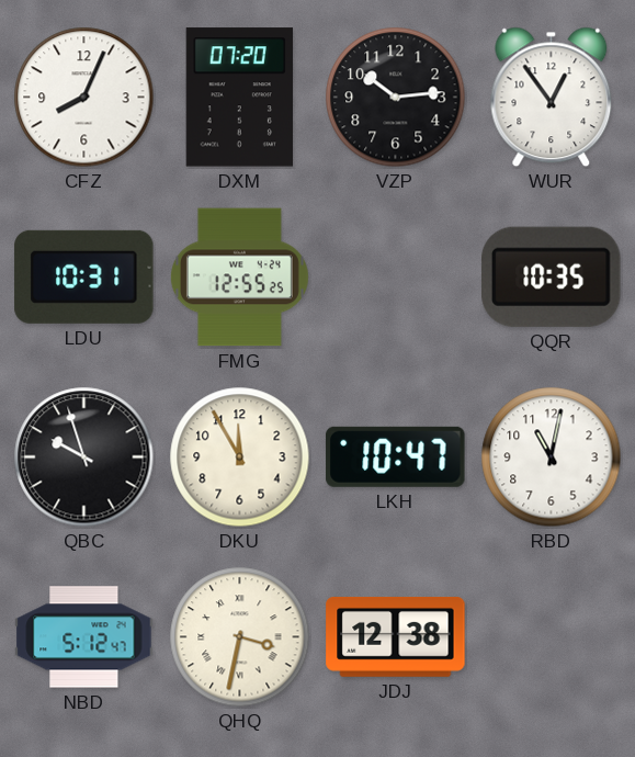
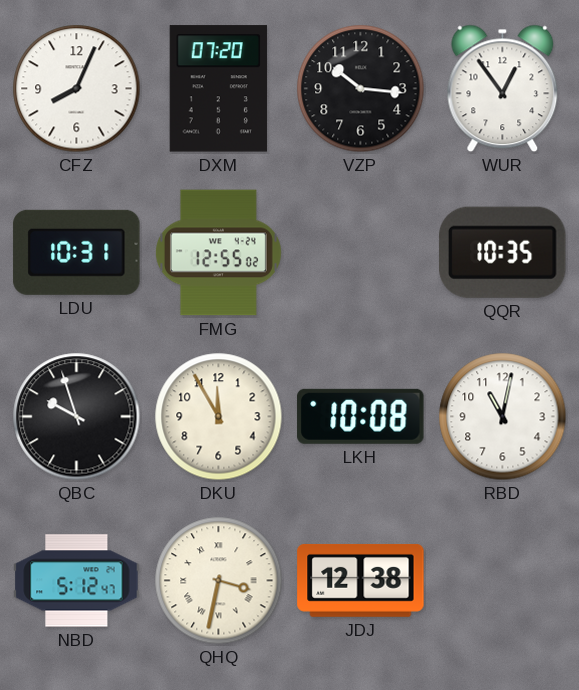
VZP: 10:14 -> 10:16 (361, 89)
FMG: 12:55:25 -> 12:55:02 (218, 253)
LKH: 10:47 -> 10:08 (361, 416)
